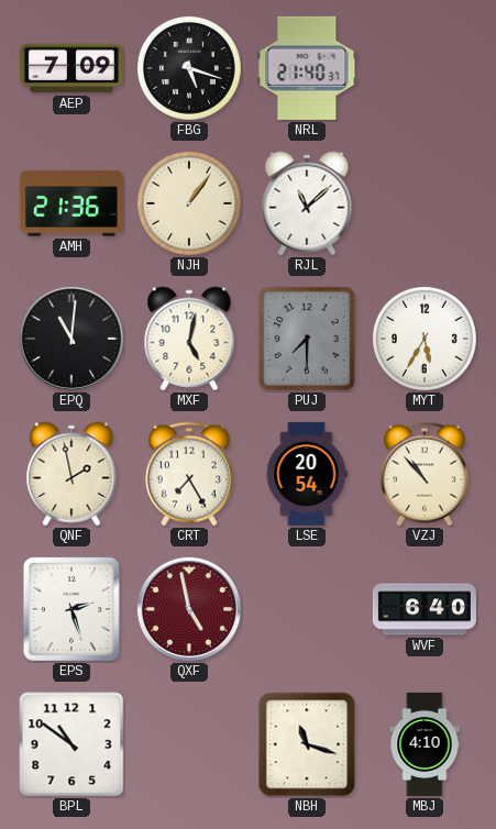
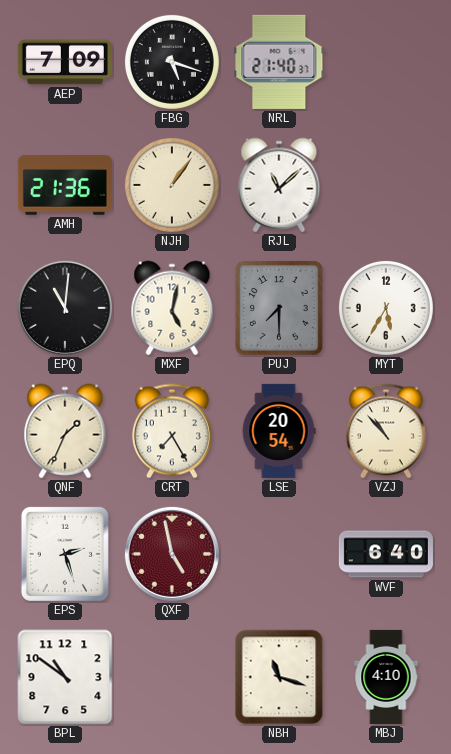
QNF: 1:58 -> 1:34 (65, 431)
